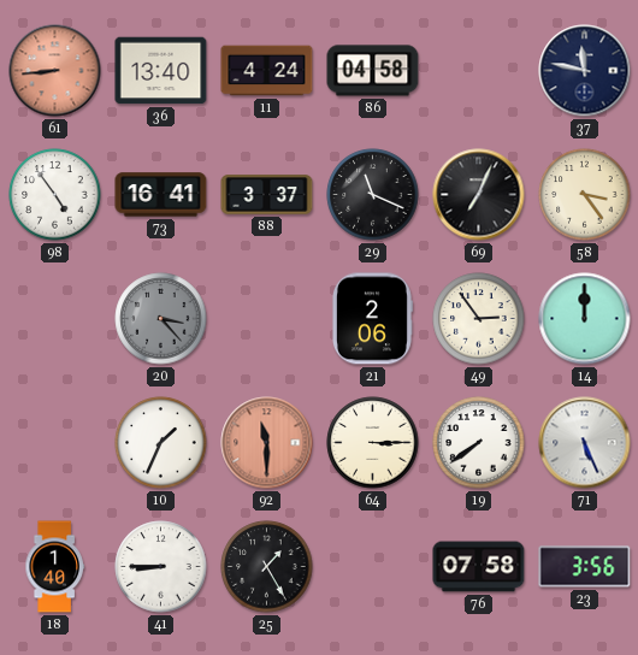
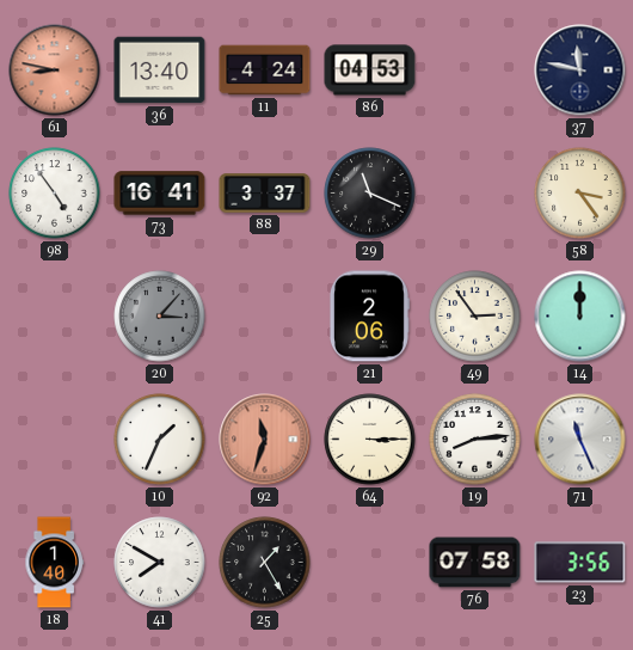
61: 8:44 -> 8:47 (55, 70)
86: 04:58 -> 04:53 (370, 70)
69: 7:04 -> none (479, 195)
20: 3:23 -> 3:07 (160, 317)
92: 11:30 -> 11:33 (265, 440)
19: 7:39 -> 8:14 (475, 440)
71: 5:26 -> 11:26 (580, 440)
41: 8:45 -> 7:50 (160, 563)
